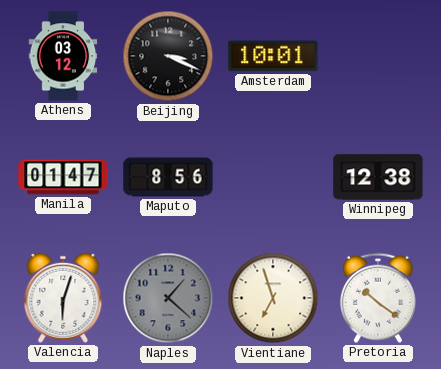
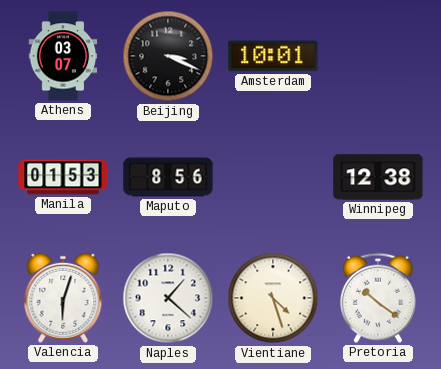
Athens: 03:12 -> 03:07 (63, 56)
Manila: 01:47 -> 01:53 (63, 177)
Naples dial: grey -> white (168, 298)
Vientiane: 6:57 -> 4:27 (273, 298)
